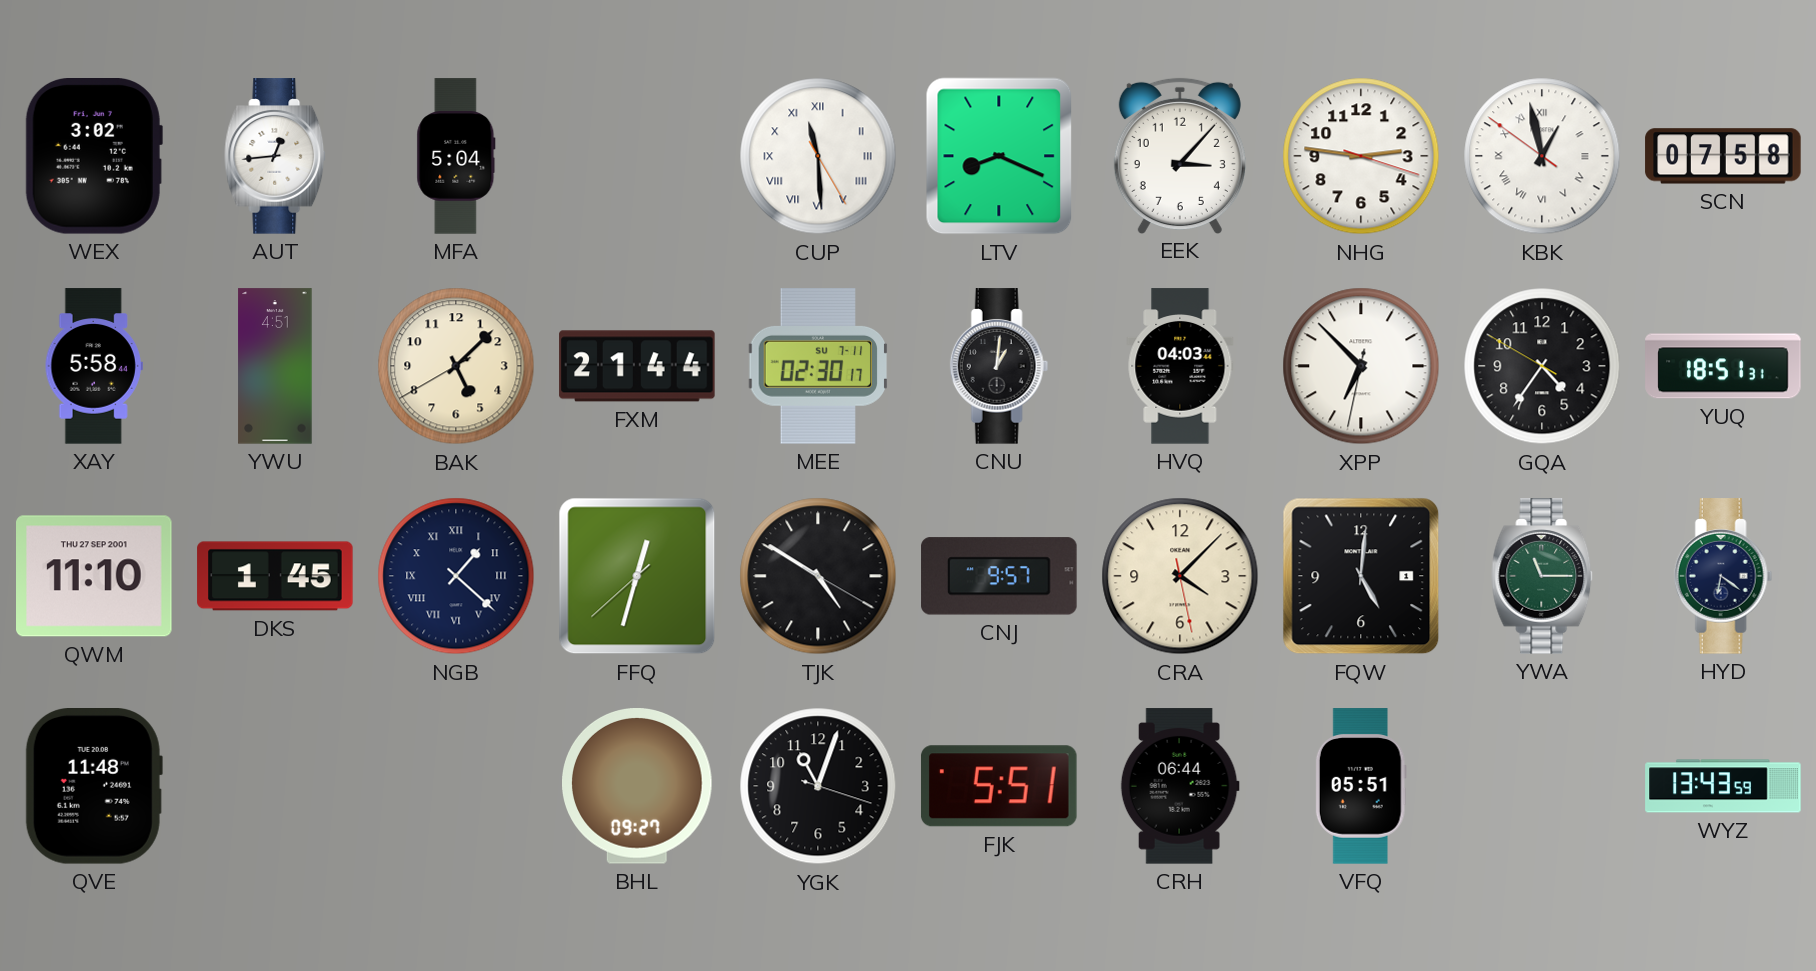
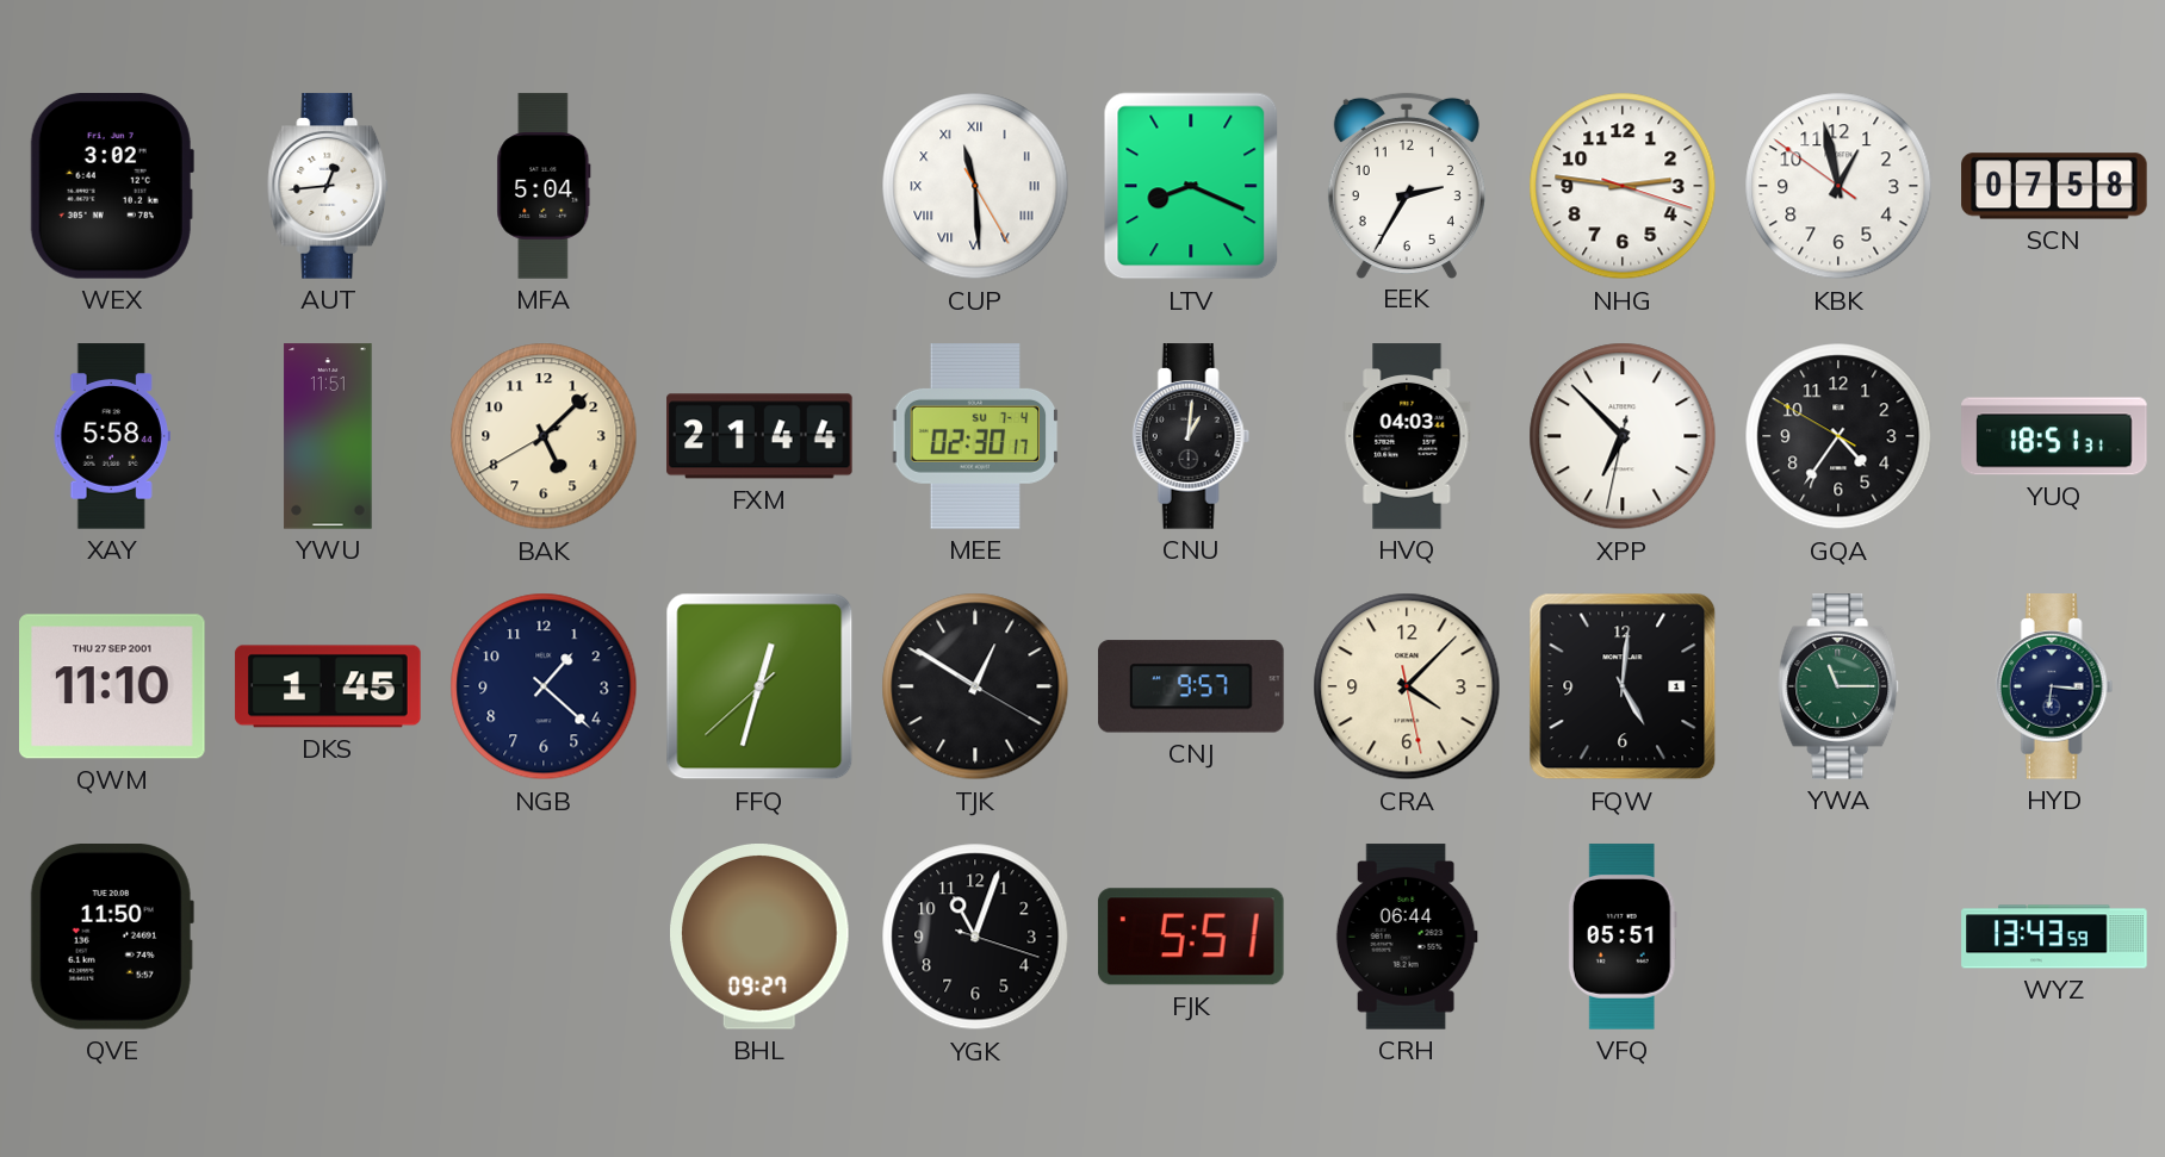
EEK: 3:07 -> 2:35 (1407, 185)
KBK numerals: Roman -> Arabic (1838, 186)
YWU: 4:51 -> 11:51 (328, 436)
MEE date: SU 7-11 -> SU 7-4 (975, 436)
NGB numerals: Roman -> Arabic (544, 686)
TJK: 4:50 -> 12:50 (975, 686)
HYD: 6:21 -> 6:16 (2054, 686)
QVE: 11:48 -> 11:50 (112, 938)
